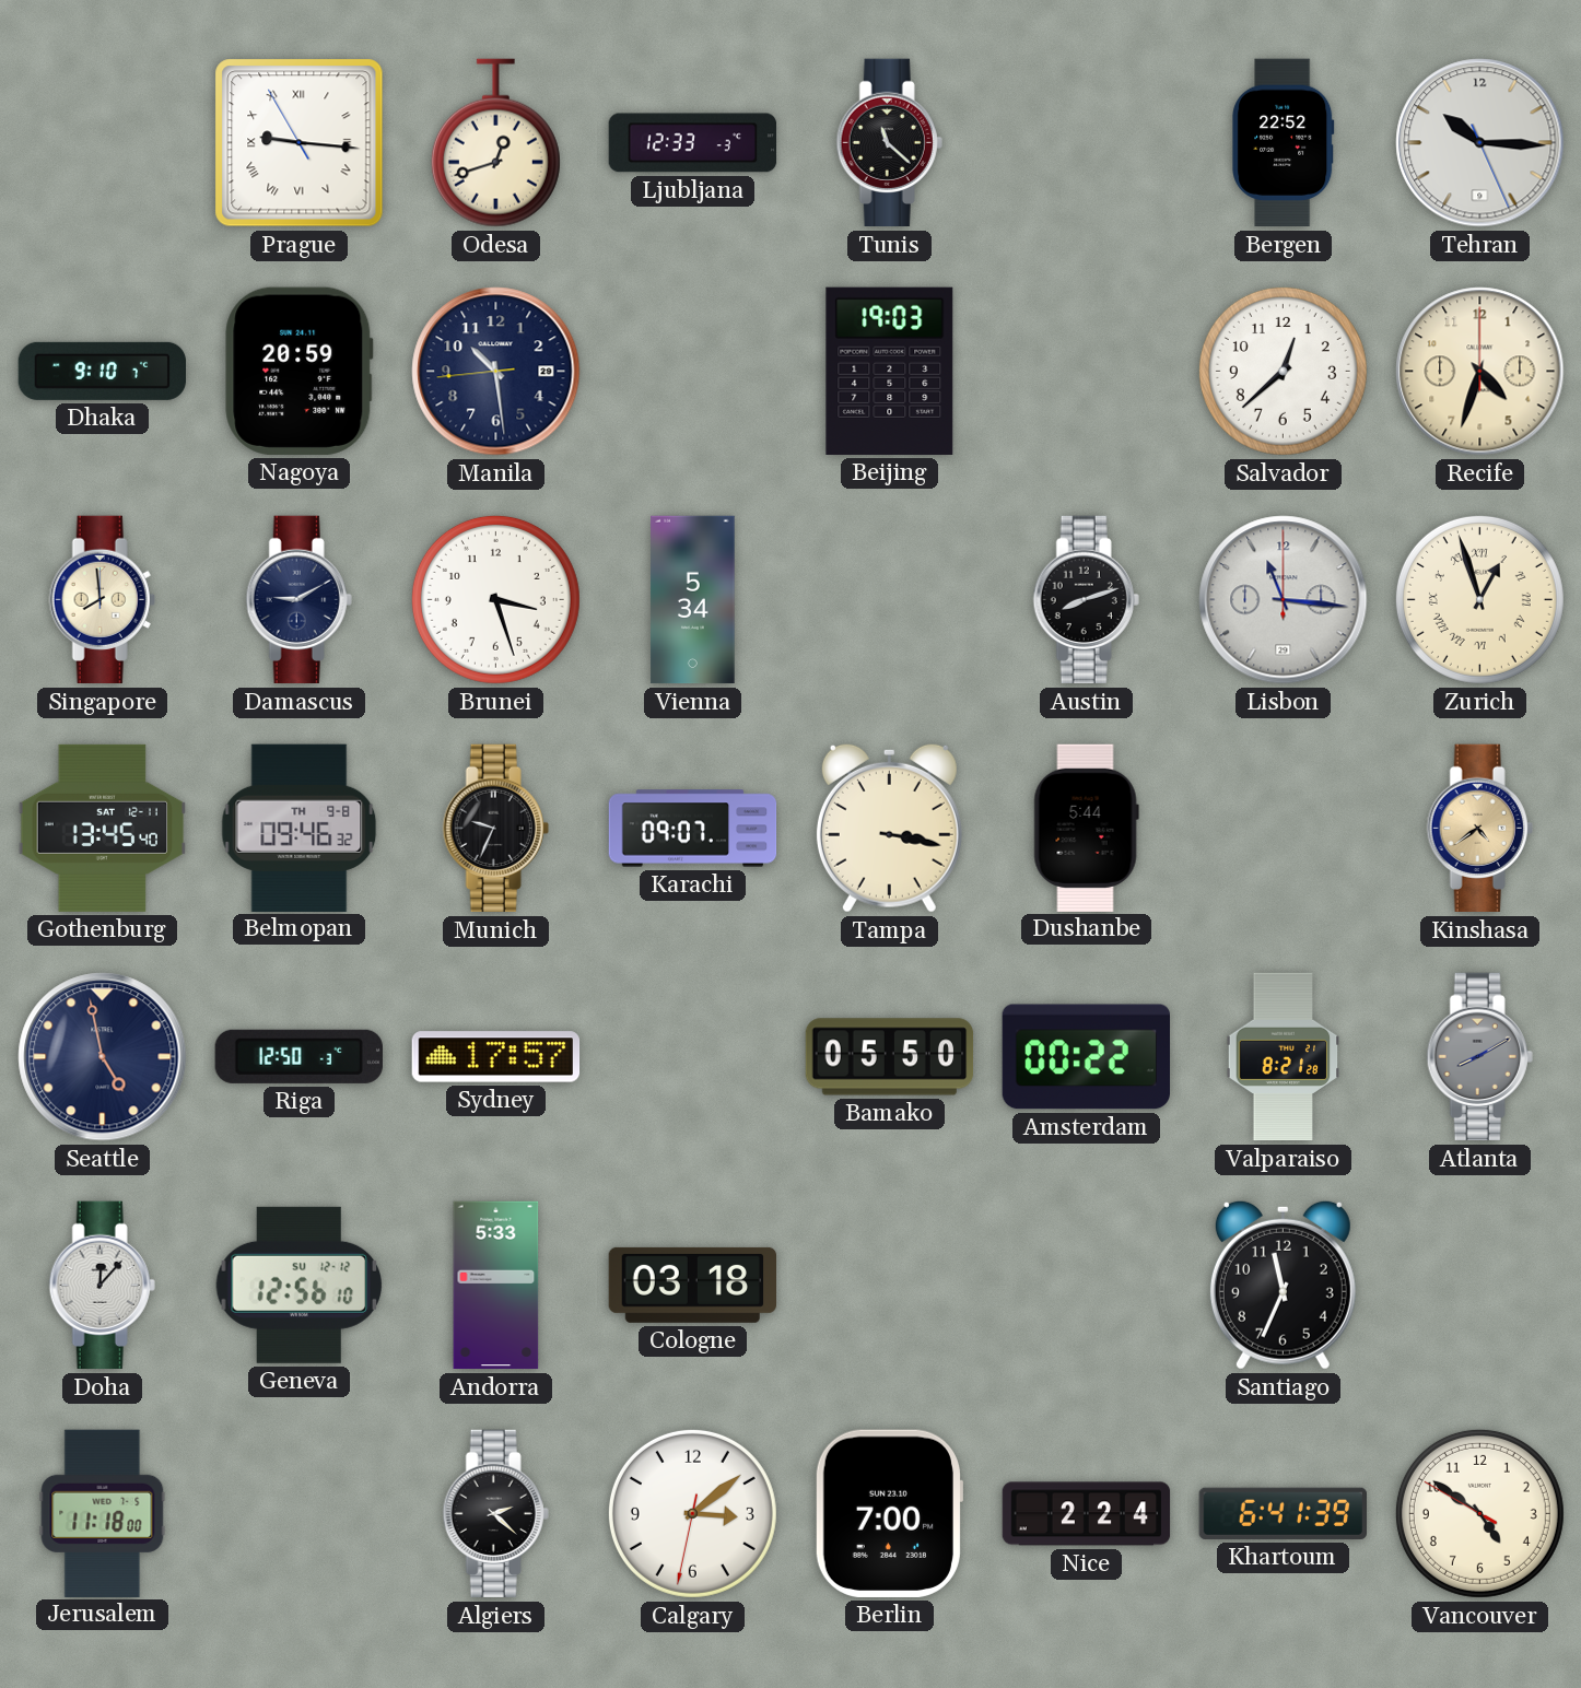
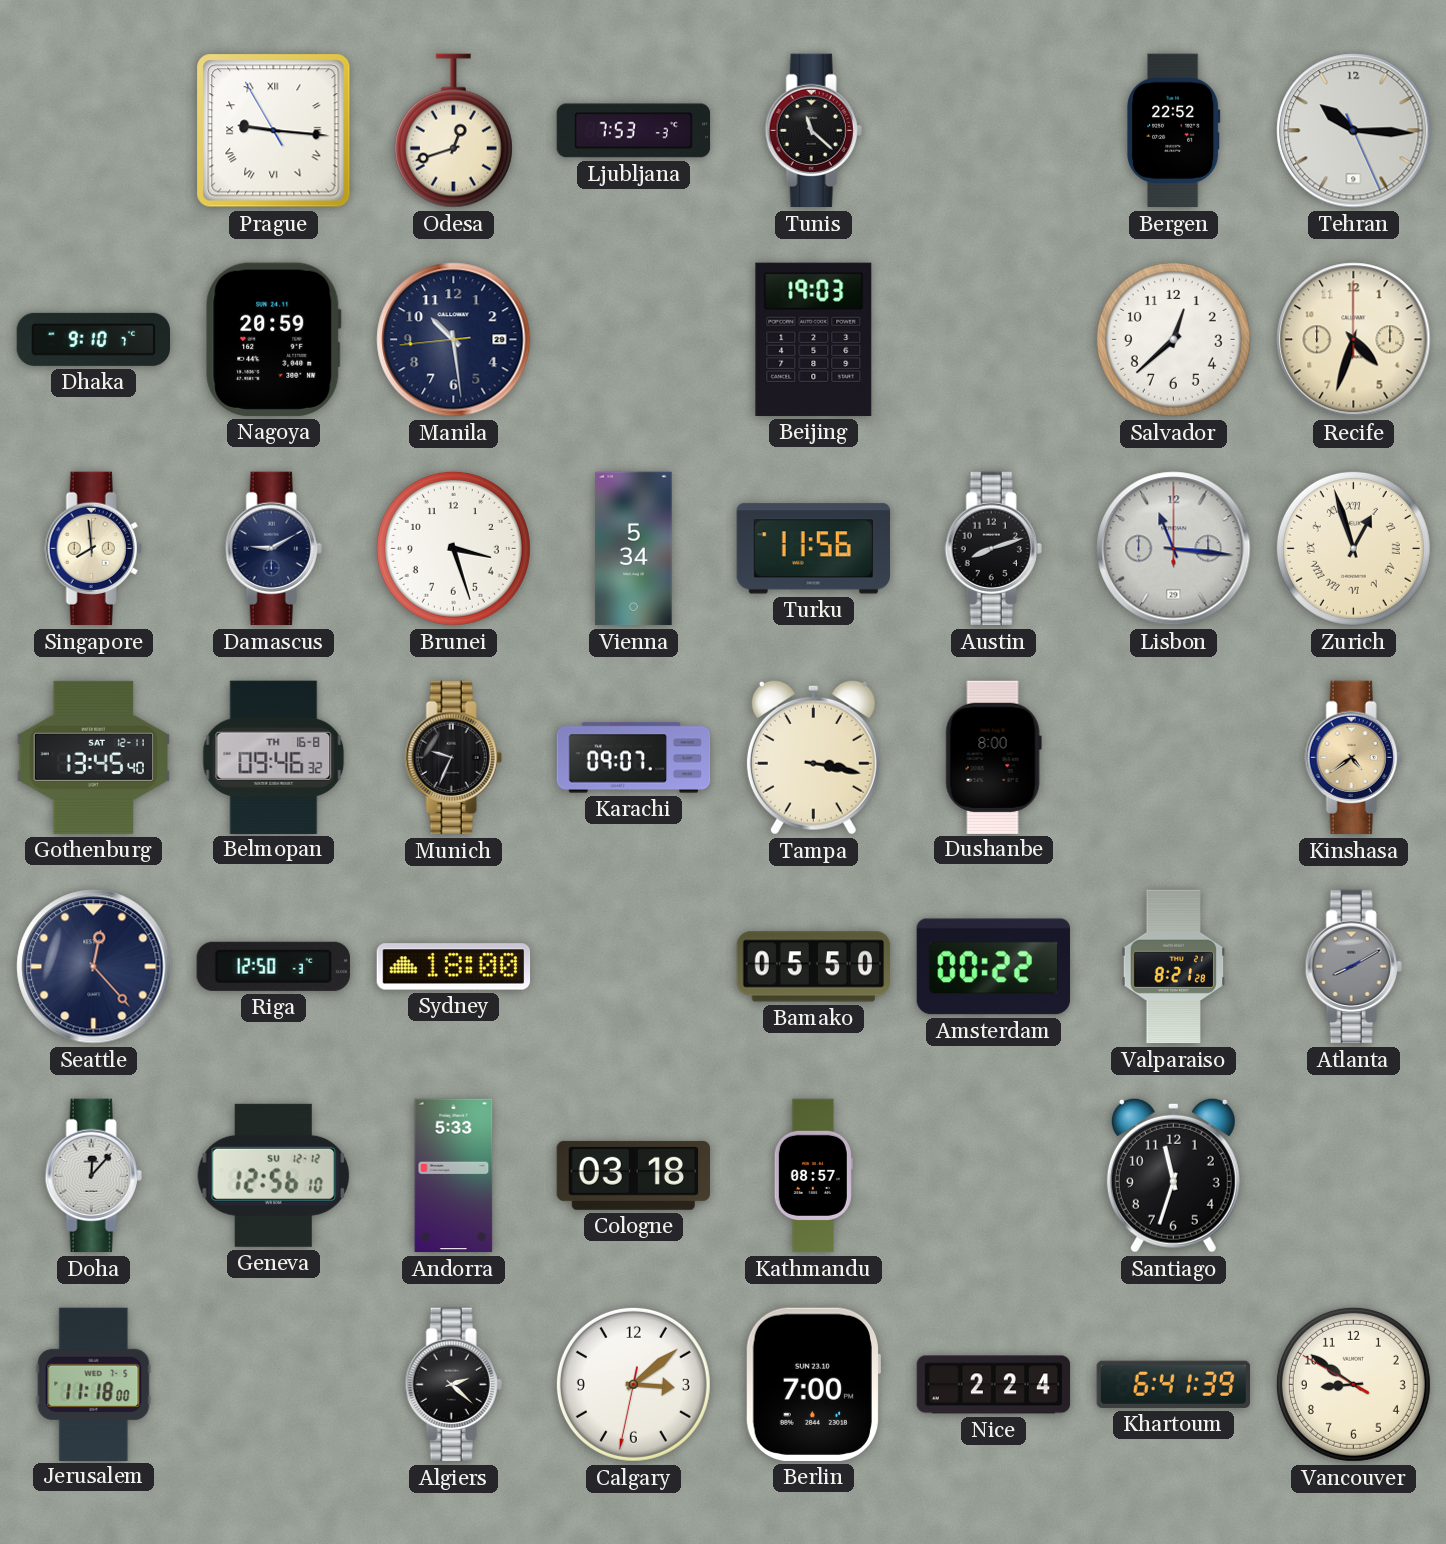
Ljubljana: 12:33 -> 7:53 (634, 131)
Turku: none -> 11:56 (813, 549)
Belmopan date: TH 9-8 -> TH 16-8 (274, 757)
Dushanbe: 5:44 -> 8:00 (993, 757)
Seattle: 4:58 -> 12:23 (94, 967)
Sydney: 17:57 -> 18:00 (454, 967)
Kathmandu: none -> 08:57 (813, 1176)
Santiago: 11:34 -> 11:33 (1173, 1175)
Vancouver: 4:50 -> 8:50 (1353, 1384)
